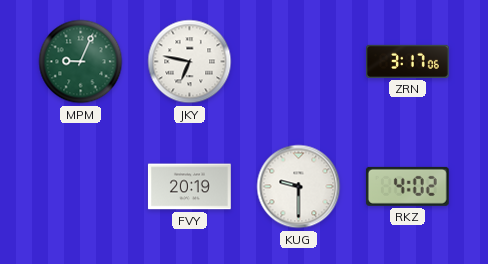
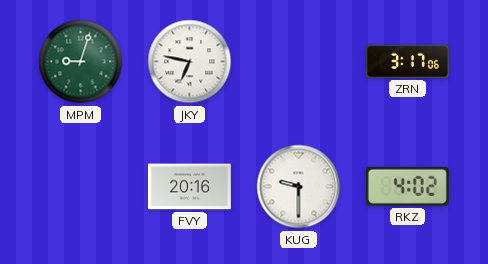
MPM: 9:04 -> 9:03 (81, 62)
FVY: 20:19 -> 20:16 (189, 187)
